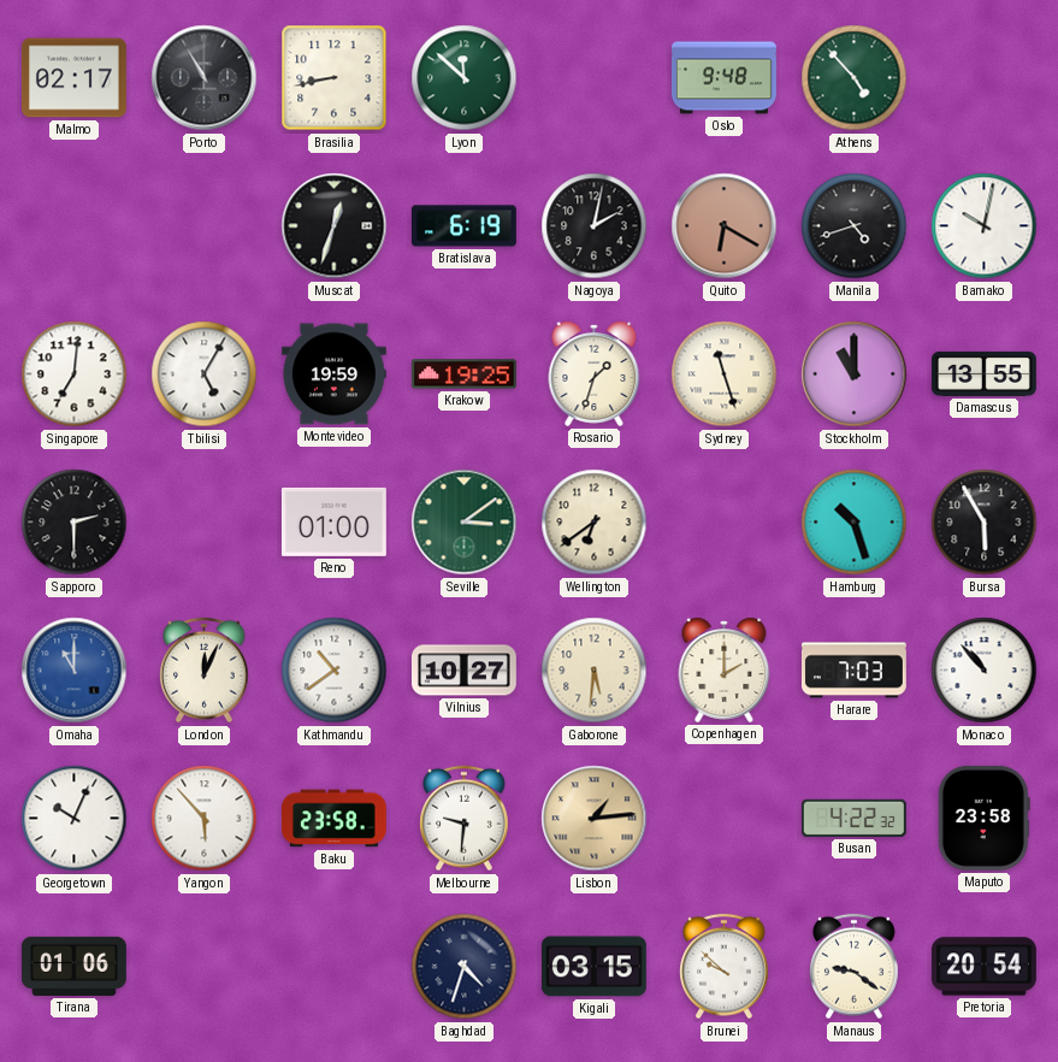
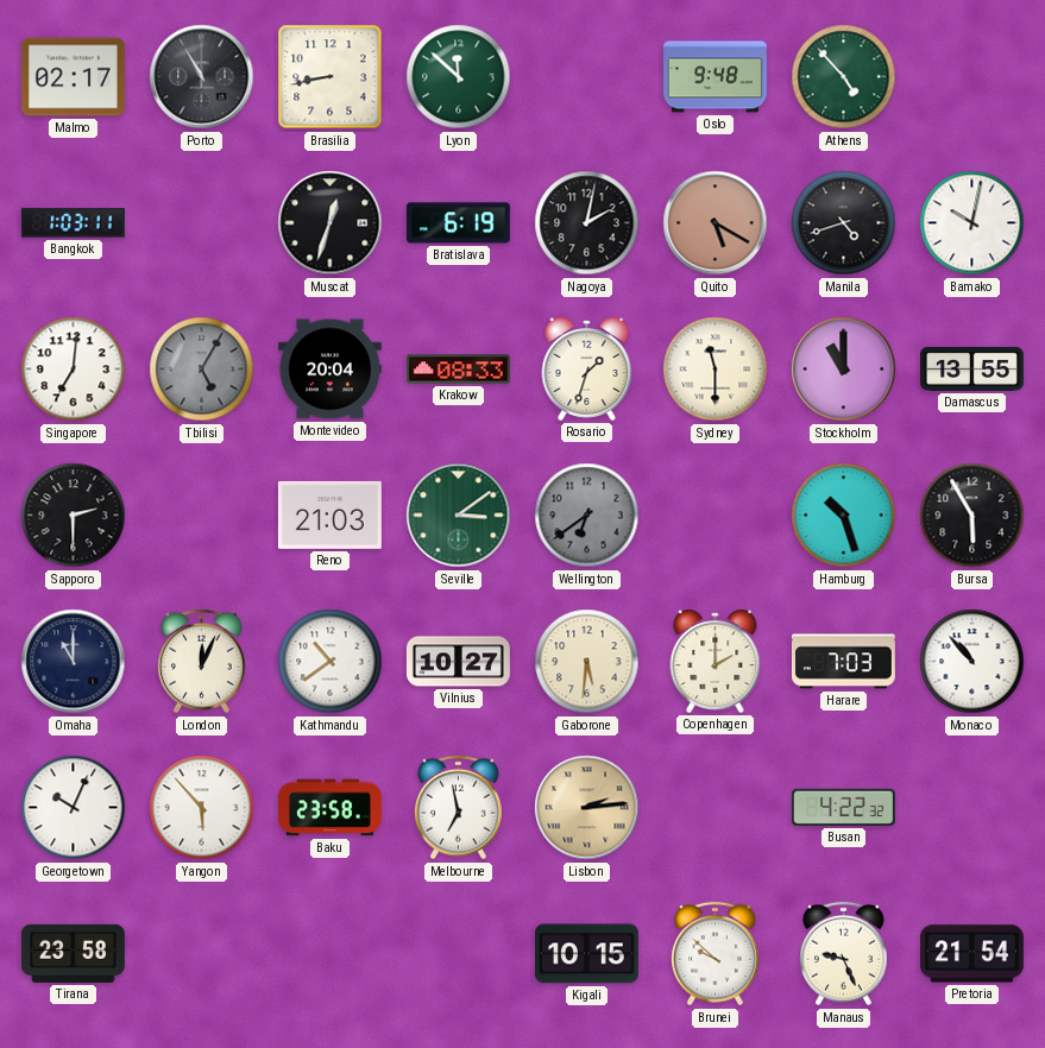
Bangkok: none -> 1:03 (73, 223)
Quito: 6:20 -> 5:20 (716, 223)
Tbilisi dial: white -> grey (202, 370)
Montevideo: 19:59 -> 20:04 (329, 370)
Krakow: 19:25 -> 08:33 (458, 370)
Sydney: 11:27 -> 11:30 (716, 370)
Reno: 01:00 -> 21:03 (329, 514)
Wellington dial: cream -> grey (587, 516)
Omaha dial: blue -> navy (74, 662)
Melbourne: 9:31 -> 6:58 (459, 808)
Lisbon: 1:14 -> 2:14 (587, 808)
Maputo: 23:58 -> none (983, 818)
Tirana: 01:06 -> 23:58 (73, 953)
Baghdad: 4:33 -> none (465, 967)
Kigali: 03:15 -> 10:15 (586, 954)
Manaus: 9:21 -> 9:26 (844, 954)
Pretoria: 20:54 -> 21:54 (971, 954)
